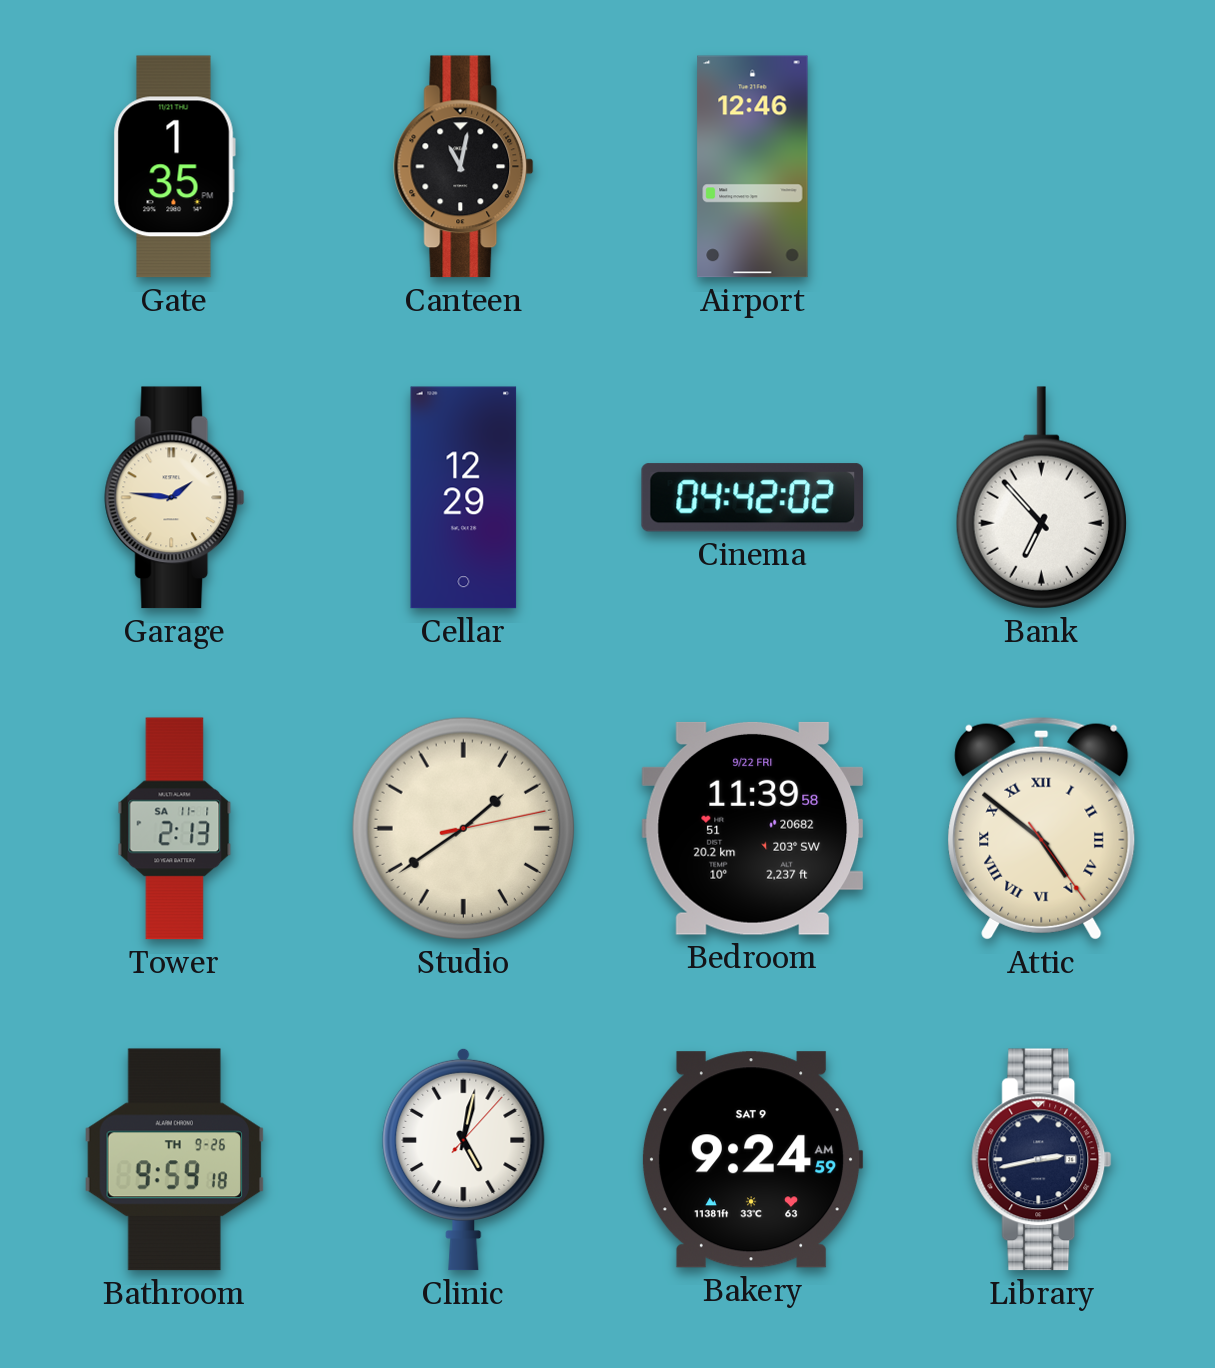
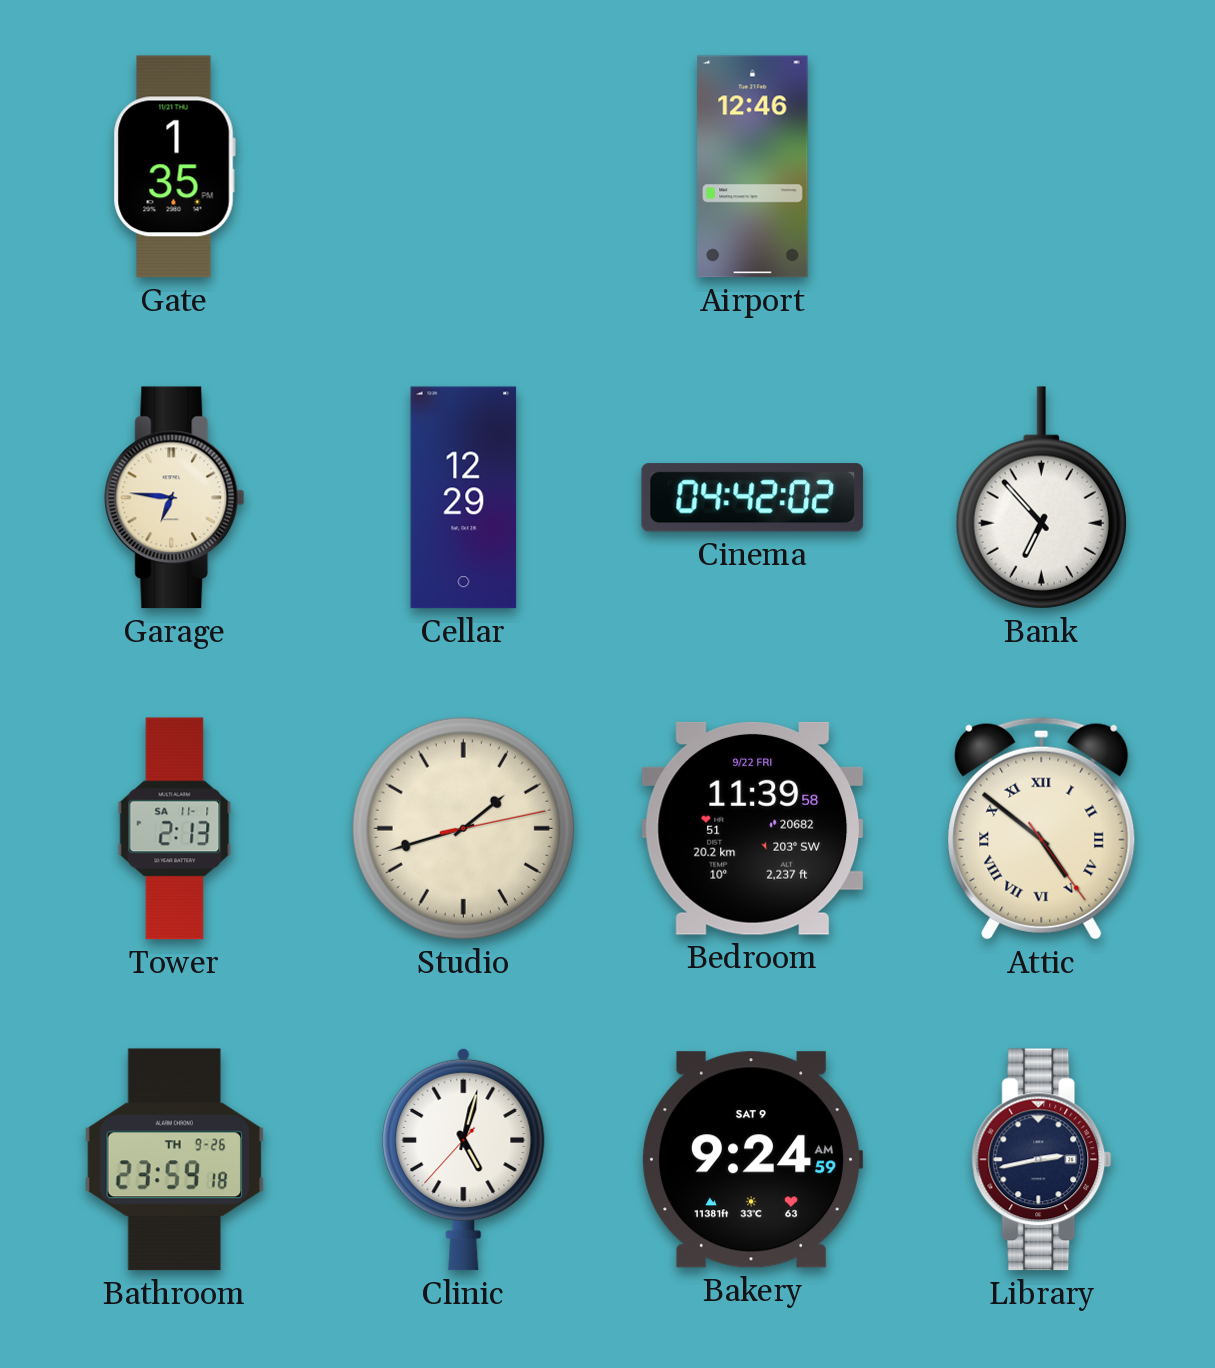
Canteen: 11:02 -> none (464, 167)
Garage: 1:46 -> 6:46 (175, 498)
Studio: 1:39 -> 1:42 (463, 828)
Bathroom: 9:59 -> 23:59 (175, 1160)
Clinic: 5:02:07 -> 5:02:37 (464, 1159)
